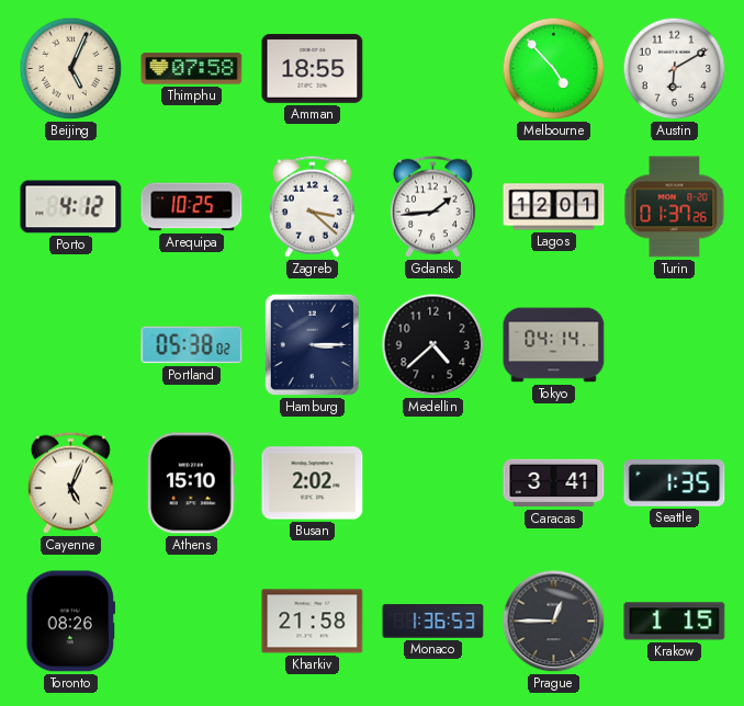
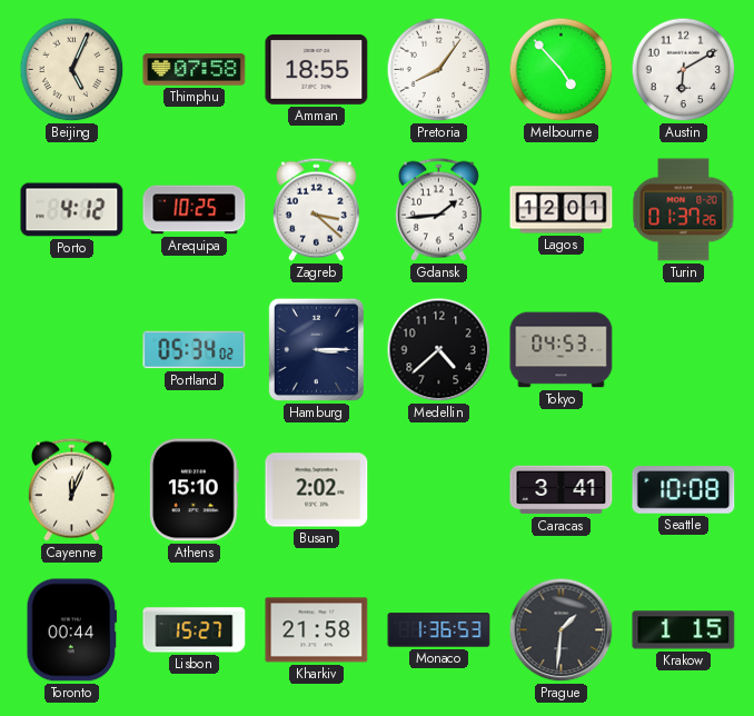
Pretoria: none -> 8:06 (439, 70)
Portland: 05:38 -> 05:34 (195, 350)
Tokyo: 04:14 -> 04:53 (562, 350)
Cayenne: 5:04 -> 12:04 (71, 489)
Seattle: 1:35 -> 10:08 (684, 490)
Toronto: 08:26 -> 00:44 (72, 630)
Lisbon: none -> 15:27 (195, 630)
Prague: 12:45 -> 1:31 (562, 630)
